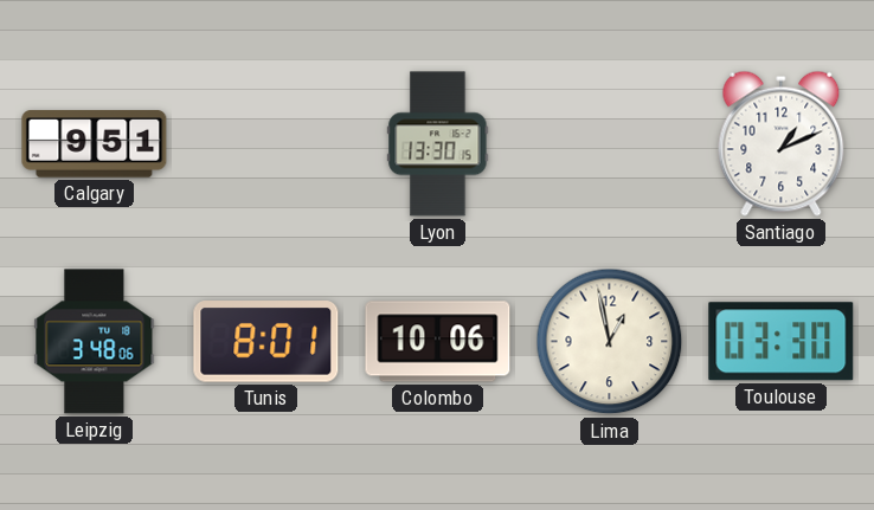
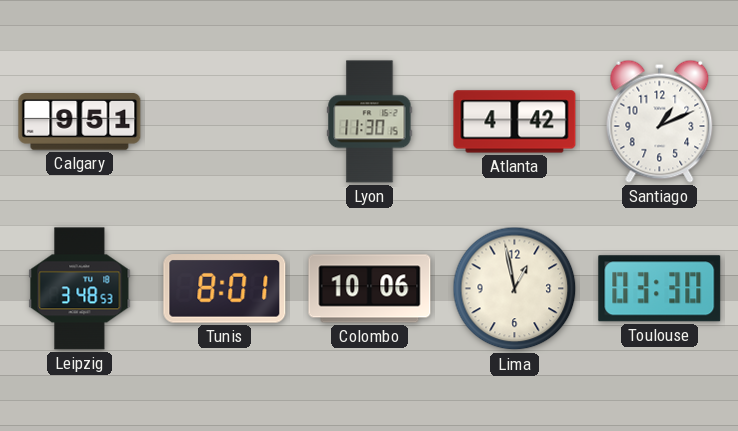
Lyon: 13:30 -> 11:30 (370, 122)
Atlanta: none -> 4:42 (515, 122)
Leipzig: 3:48:06 -> 3:48:53 (80, 289)
